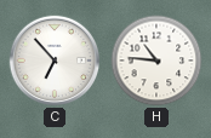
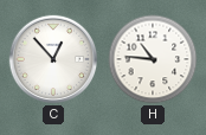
C: 6:53 -> 12:53 (53, 59)
